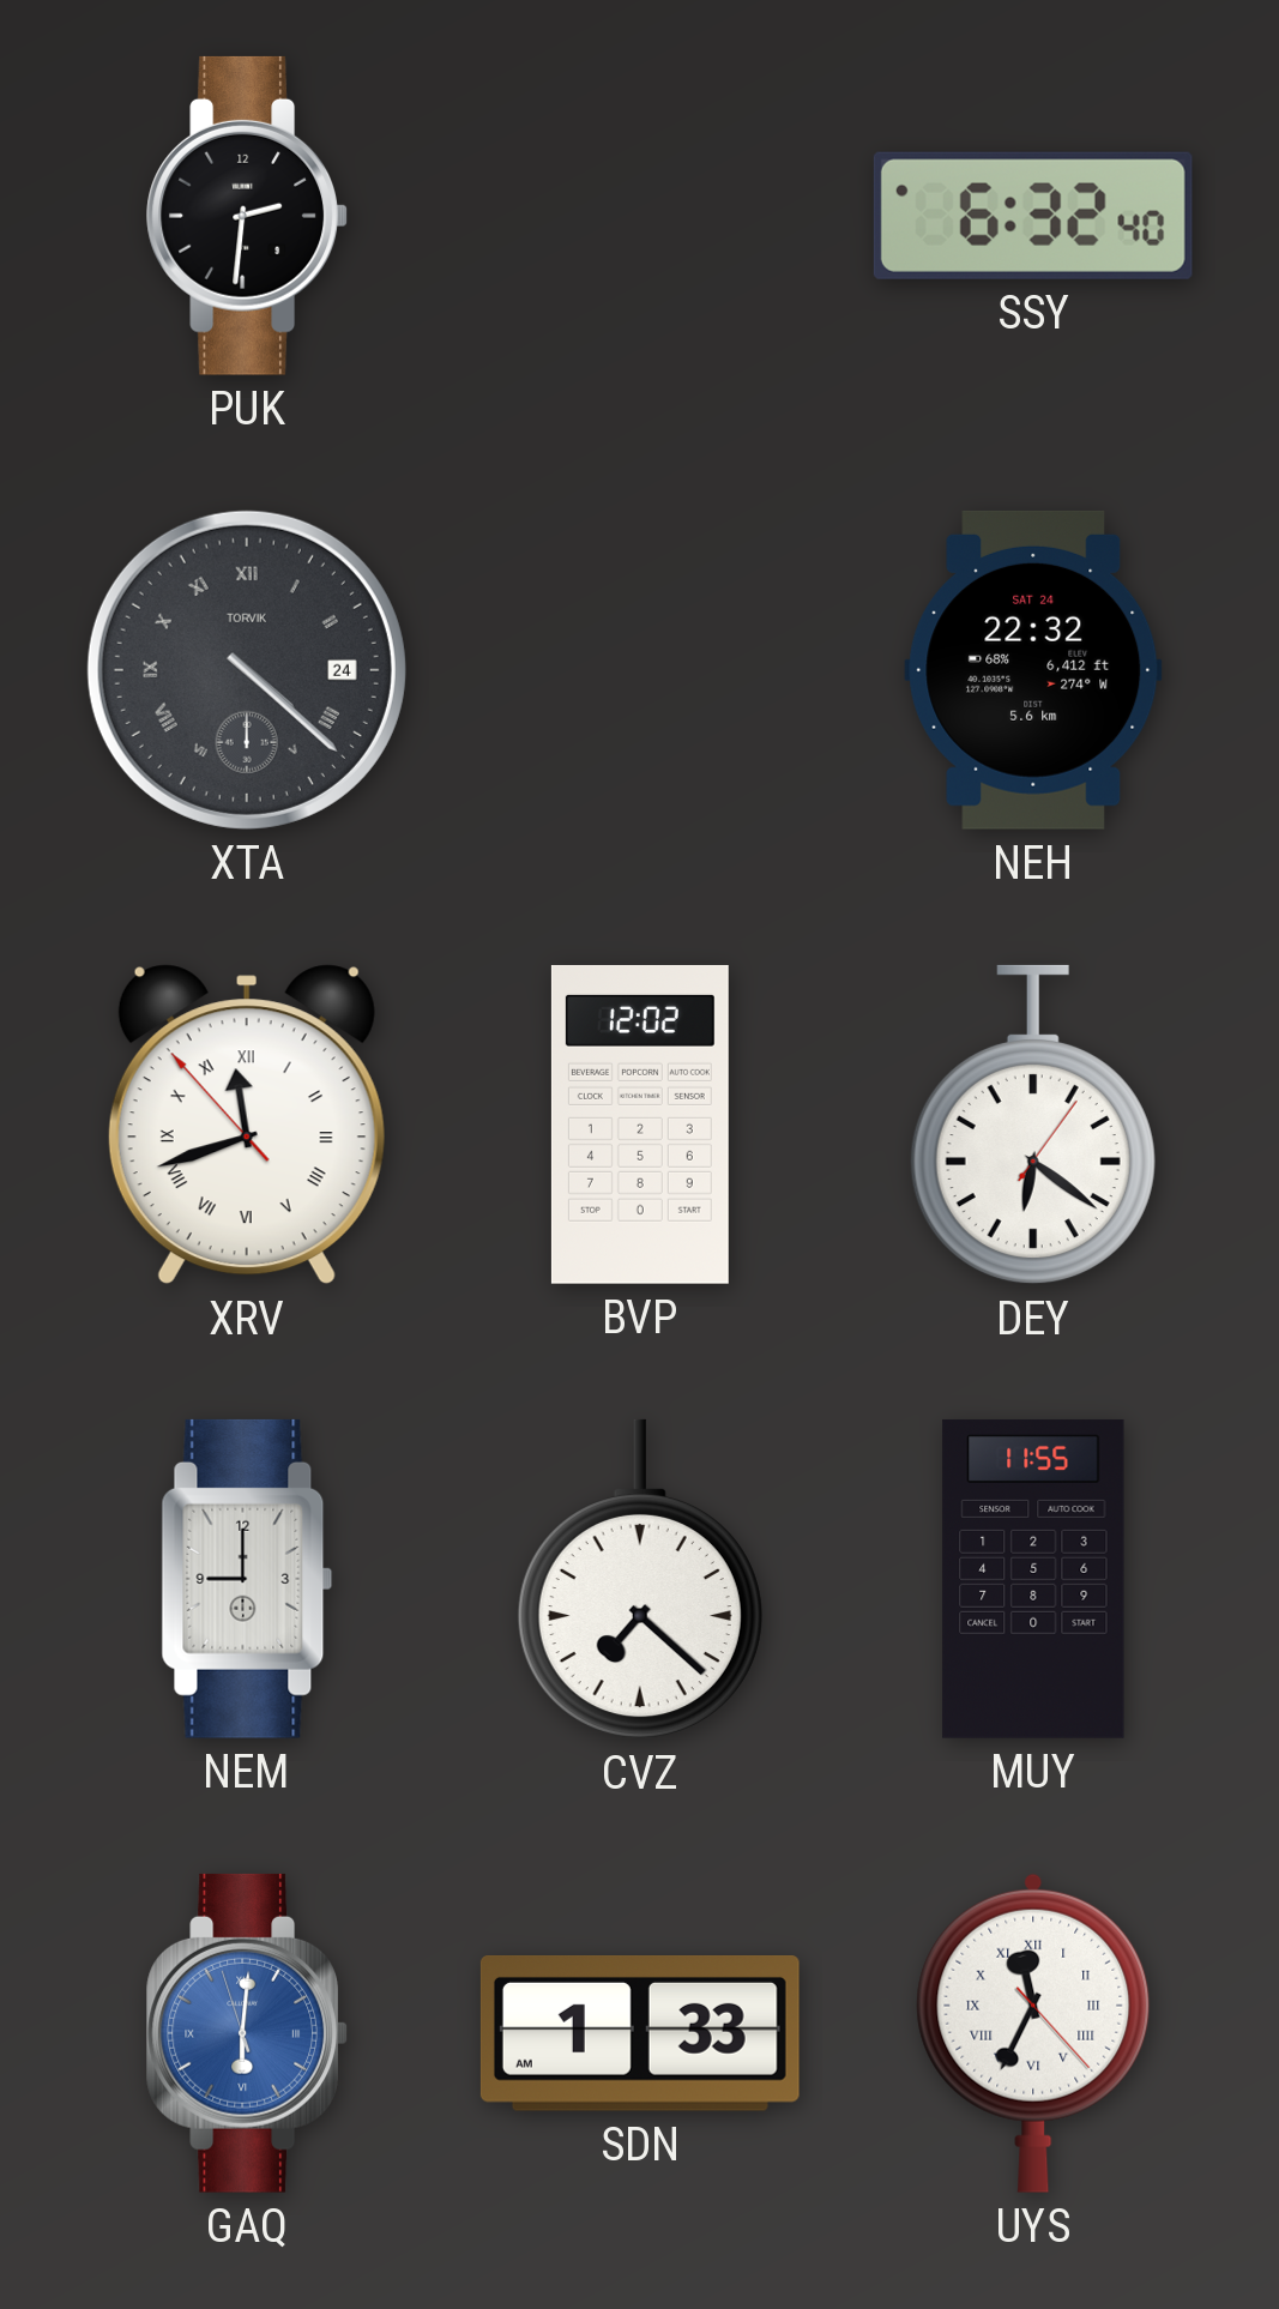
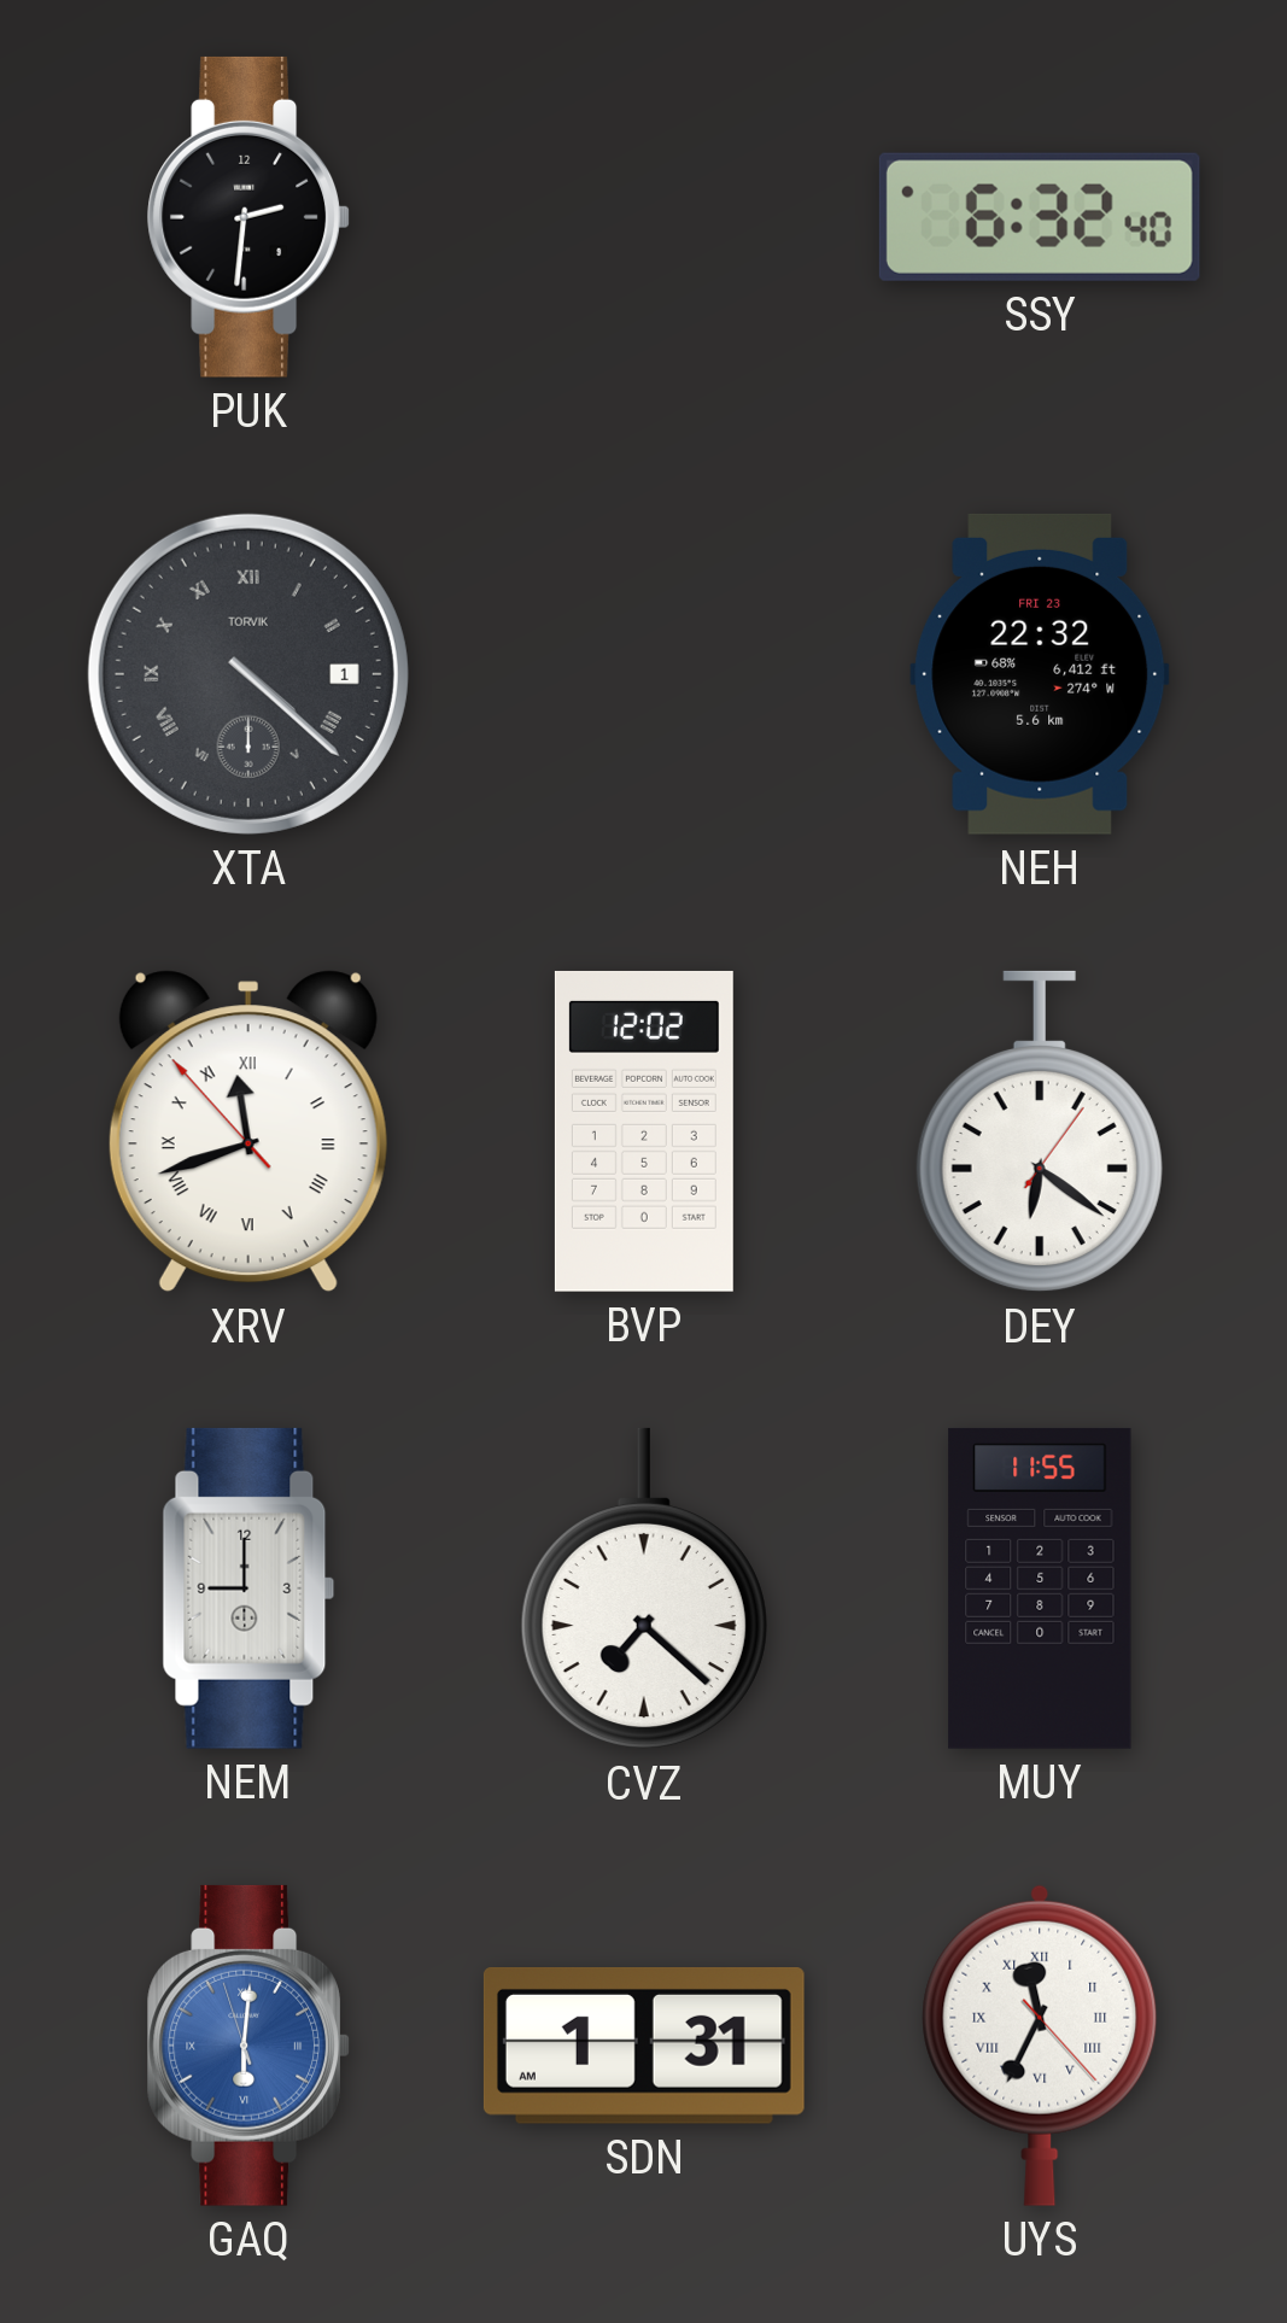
XTA date: 24 -> 1 (248, 674)
NEH date: SAT 24 -> FRI 23 (1040, 674)
SDN: 1:33 -> 1:31 (644, 2047)
